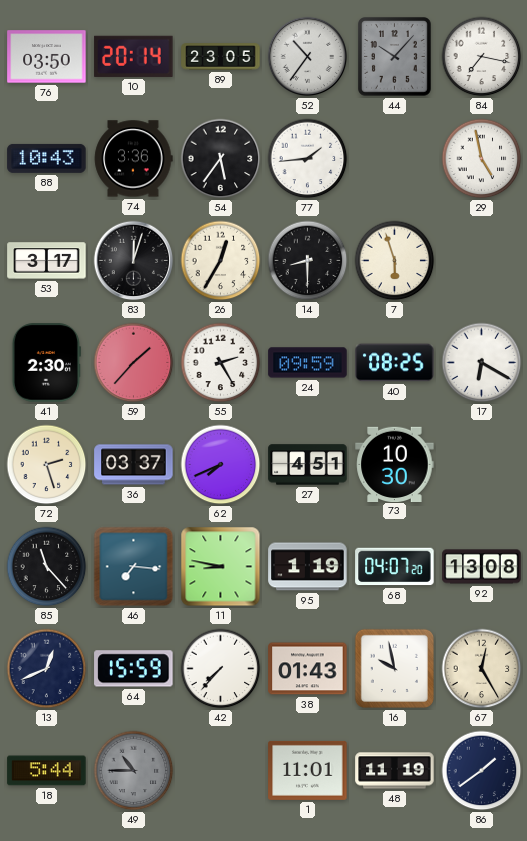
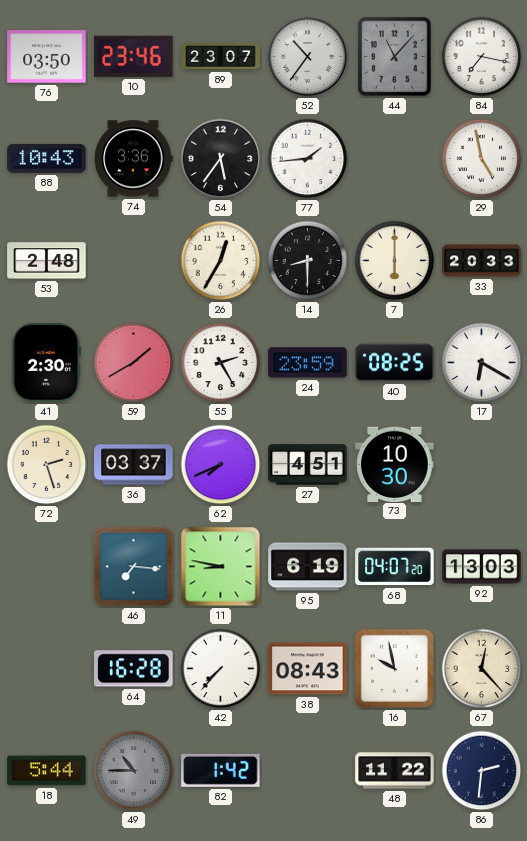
10: 20:14 -> 23:46 (134, 56)
89: 23:05 -> 23:07 (221, 57)
44: 10:07 -> 11:07 (395, 57)
53: 3:17 -> 2:48 (47, 261)
83: 12:03 -> none (134, 261)
7: 5:57 -> 6:00 (395, 261)
33: none -> 20:33 (482, 261)
59: 1:37 -> 1:40 (134, 363)
24: 09:59 -> 23:59 (308, 363)
85: 11:23 -> none (47, 567)
95: 1:19 -> 6:19 (308, 567)
92: 13:08 -> 13:03 (482, 567)
13: 12:41 -> none (47, 669)
64: 15:59 -> 16:28 (134, 669)
38: 01:43 -> 08:43 (308, 669)
67: 12:25 -> 12:23 (482, 669)
82: none -> 1:42 (221, 770)
1: 11:01 -> none (308, 770)
48: 11:19 -> 11:22 (395, 771)
86: 1:39 -> 2:31 (482, 771)
